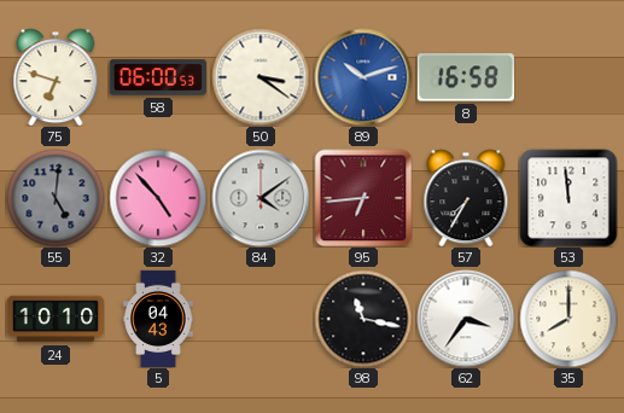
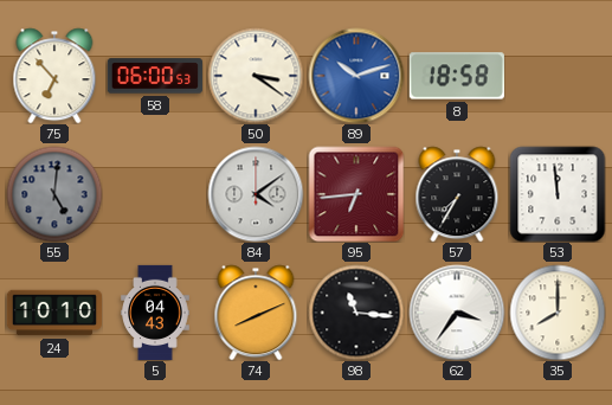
75: 6:48 -> 6:53 (54, 76)
8: 16:58 -> 18:58 (457, 76)
32: 4:53 -> none (158, 198)
74: none -> 8:11 (256, 313)
98: 11:17 -> 11:16 (356, 313)
